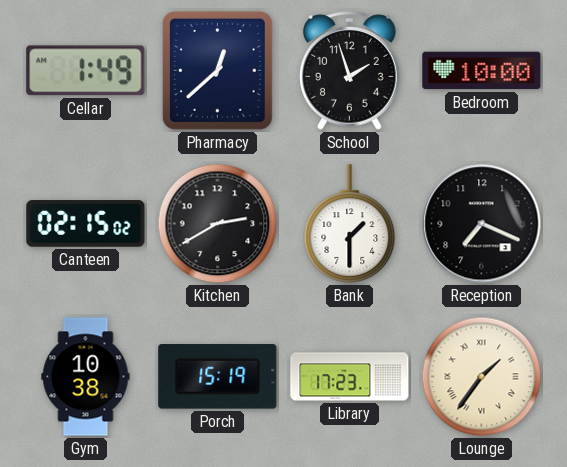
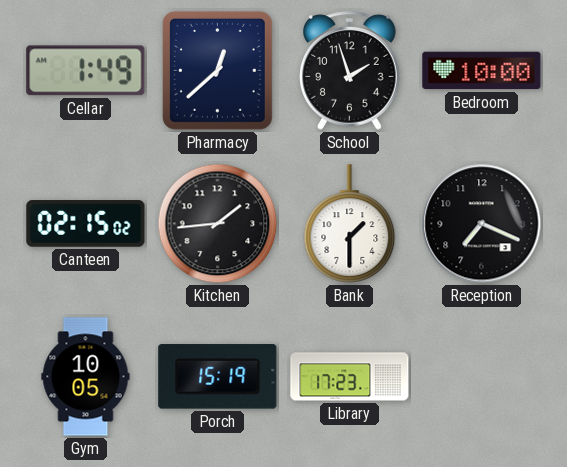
Kitchen: 2:40 -> 1:44 (218, 224)
Gym: 10:38 -> 10:05 (86, 377)
Lounge: 1:36 -> none (482, 377)
